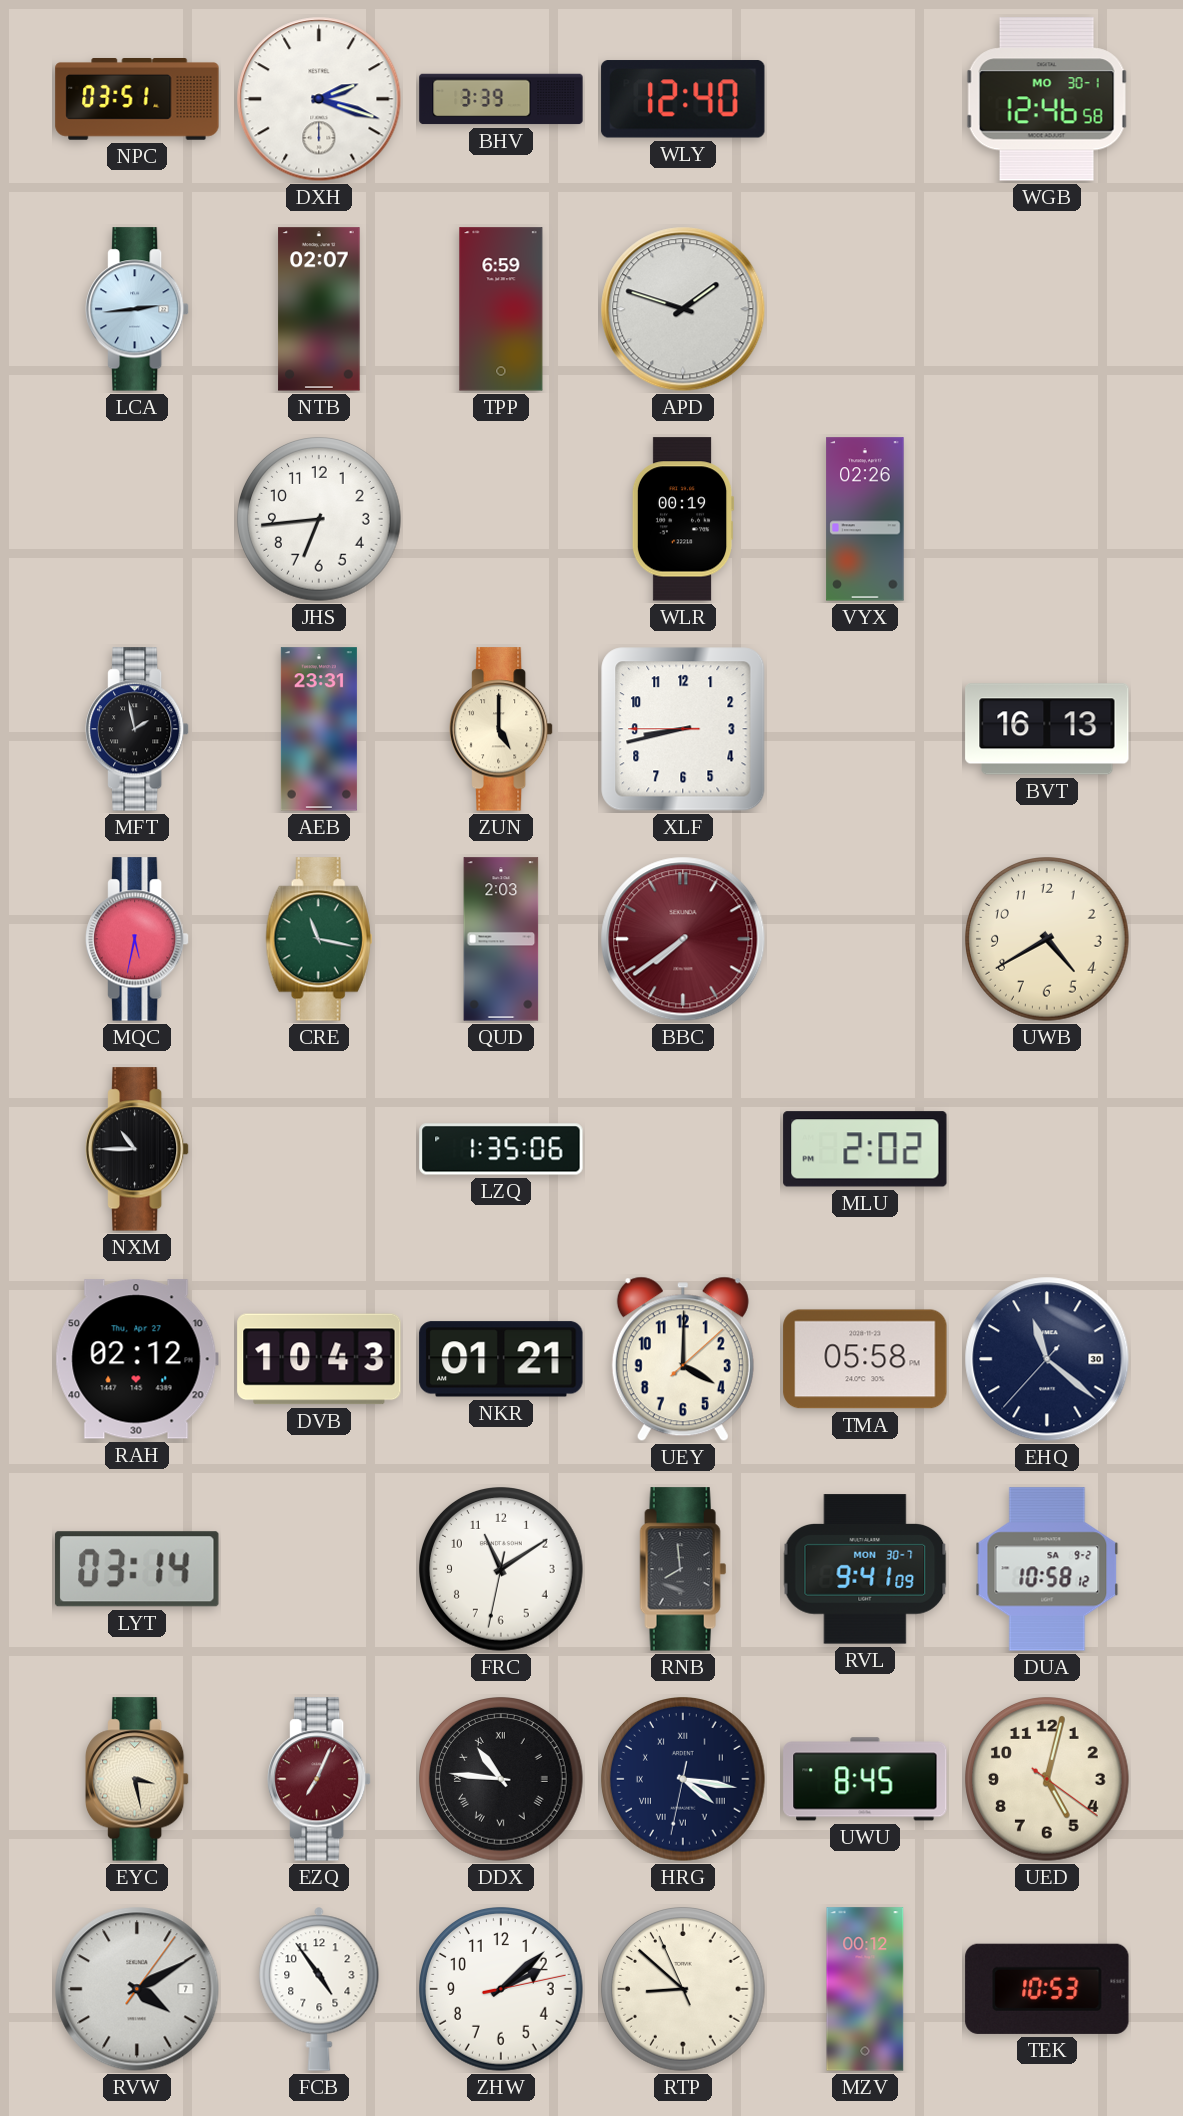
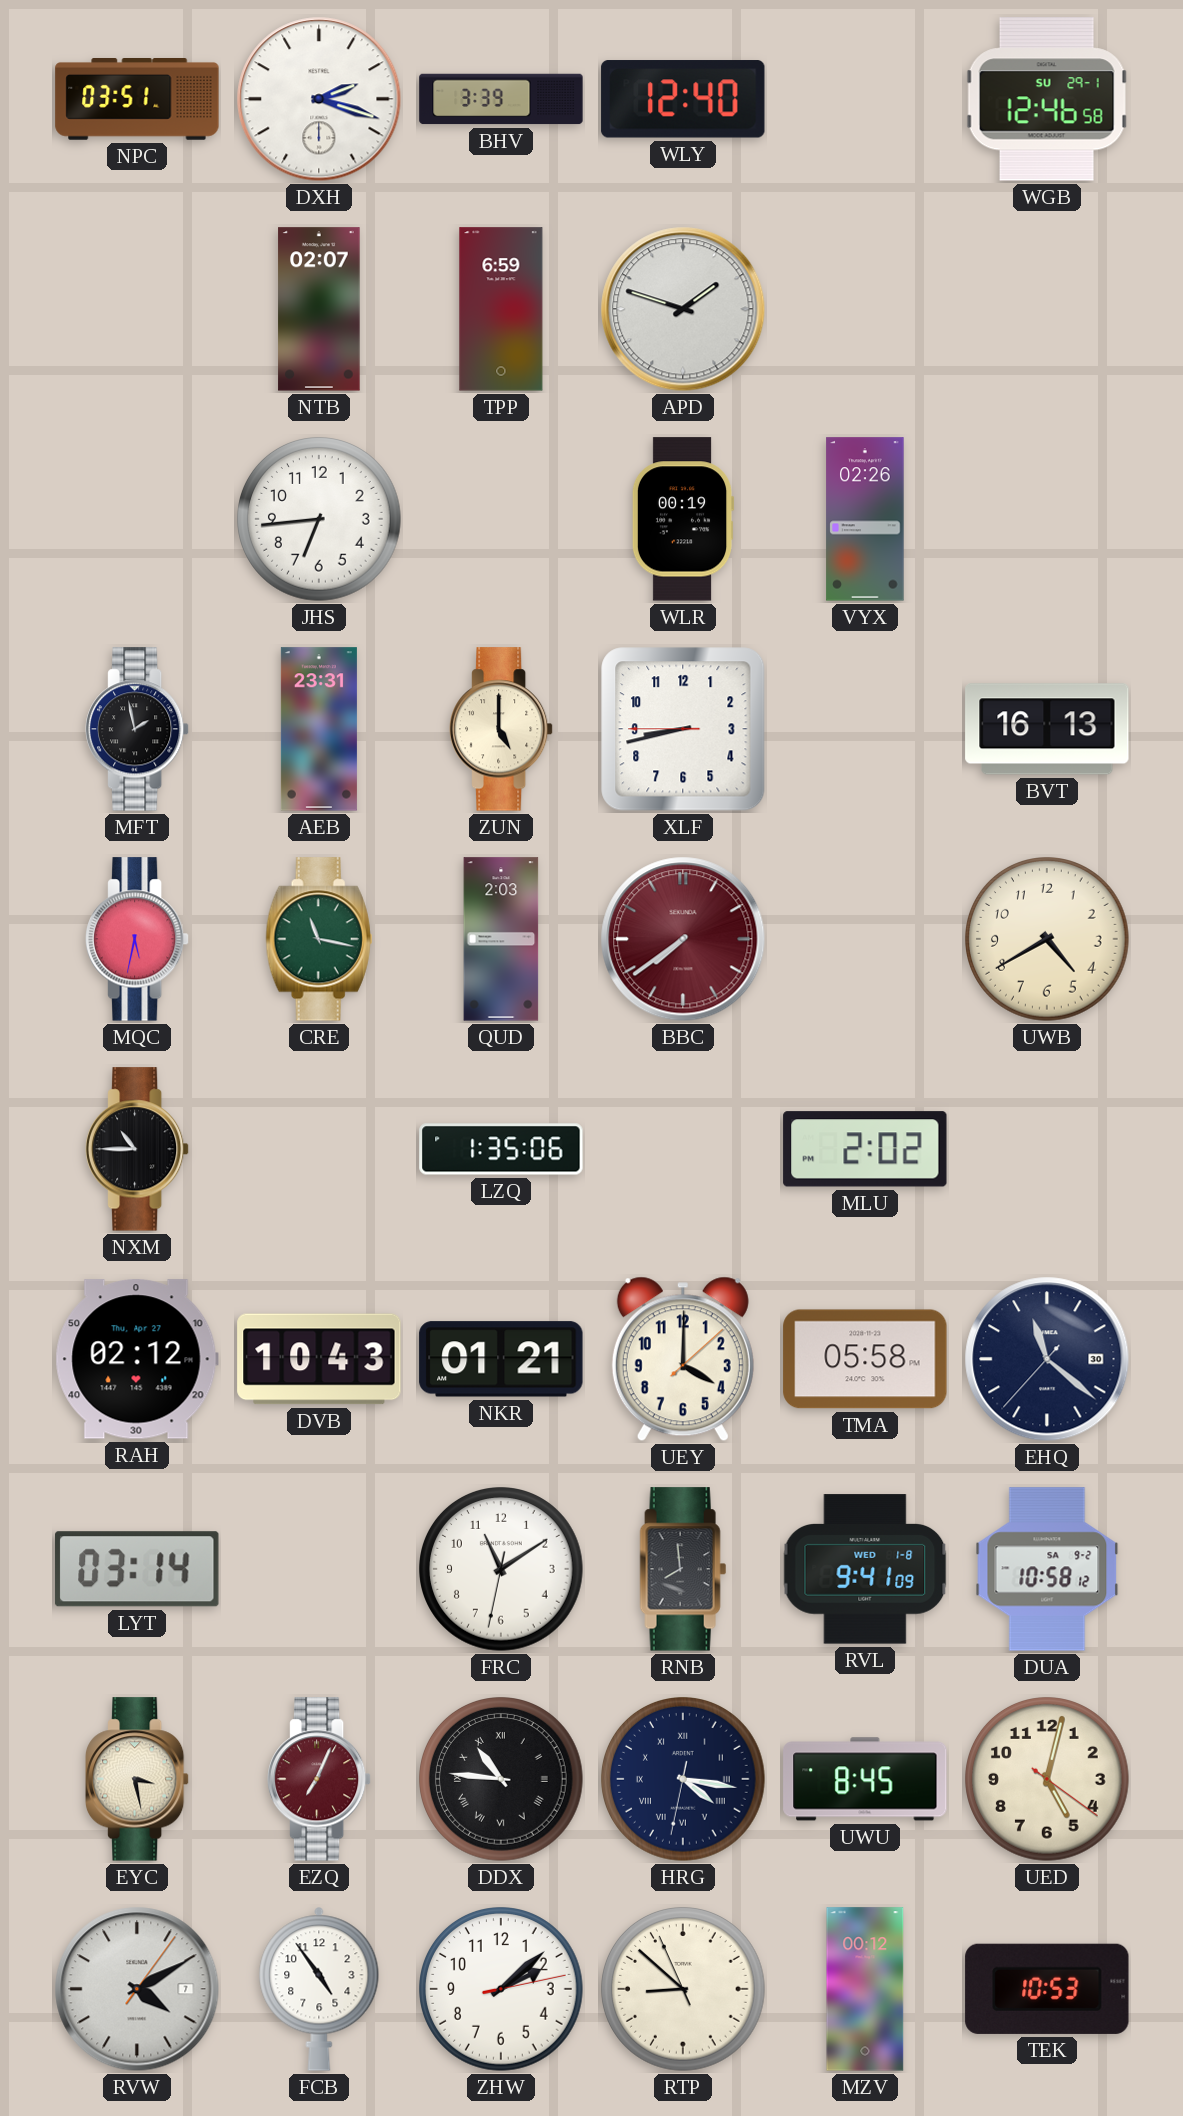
WGB date: MO 30-1 -> SU 29-1 (1047, 99)
LCA: 2:44 -> none (137, 309)
RVL date: MON 30-7 -> WED 1-8 (865, 1569)
